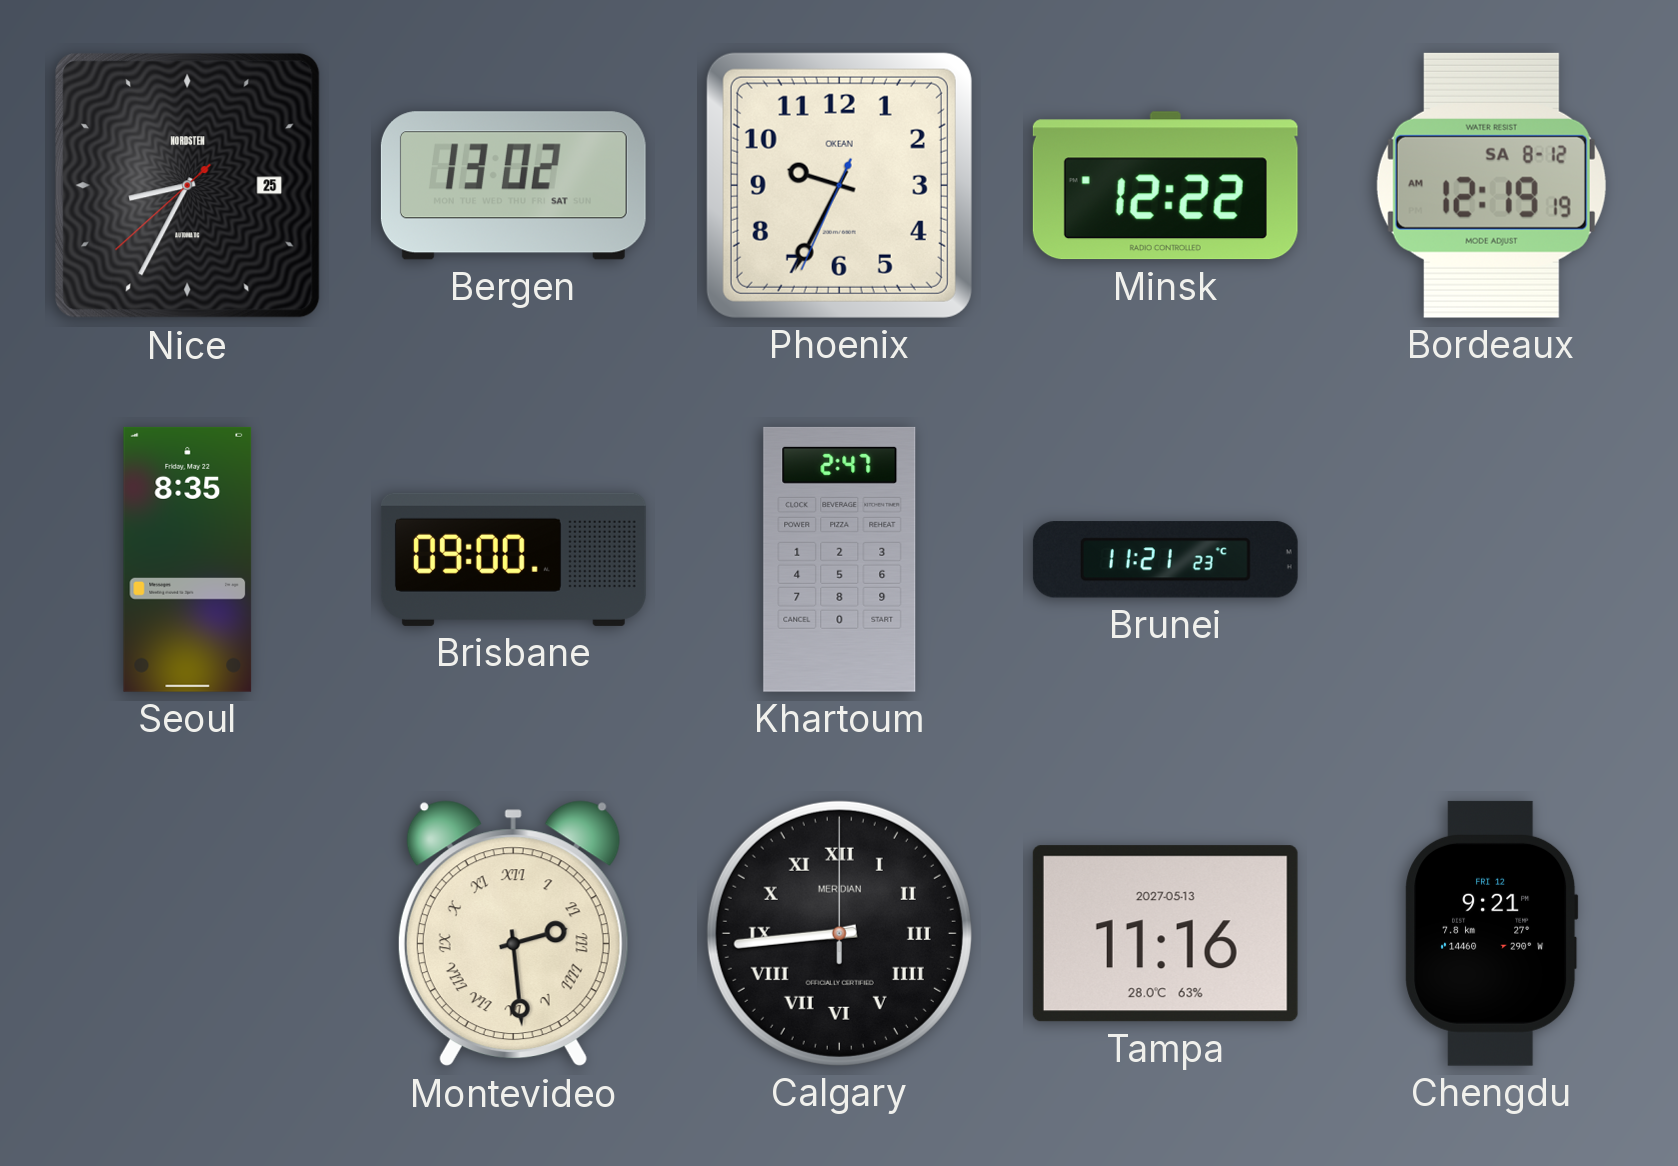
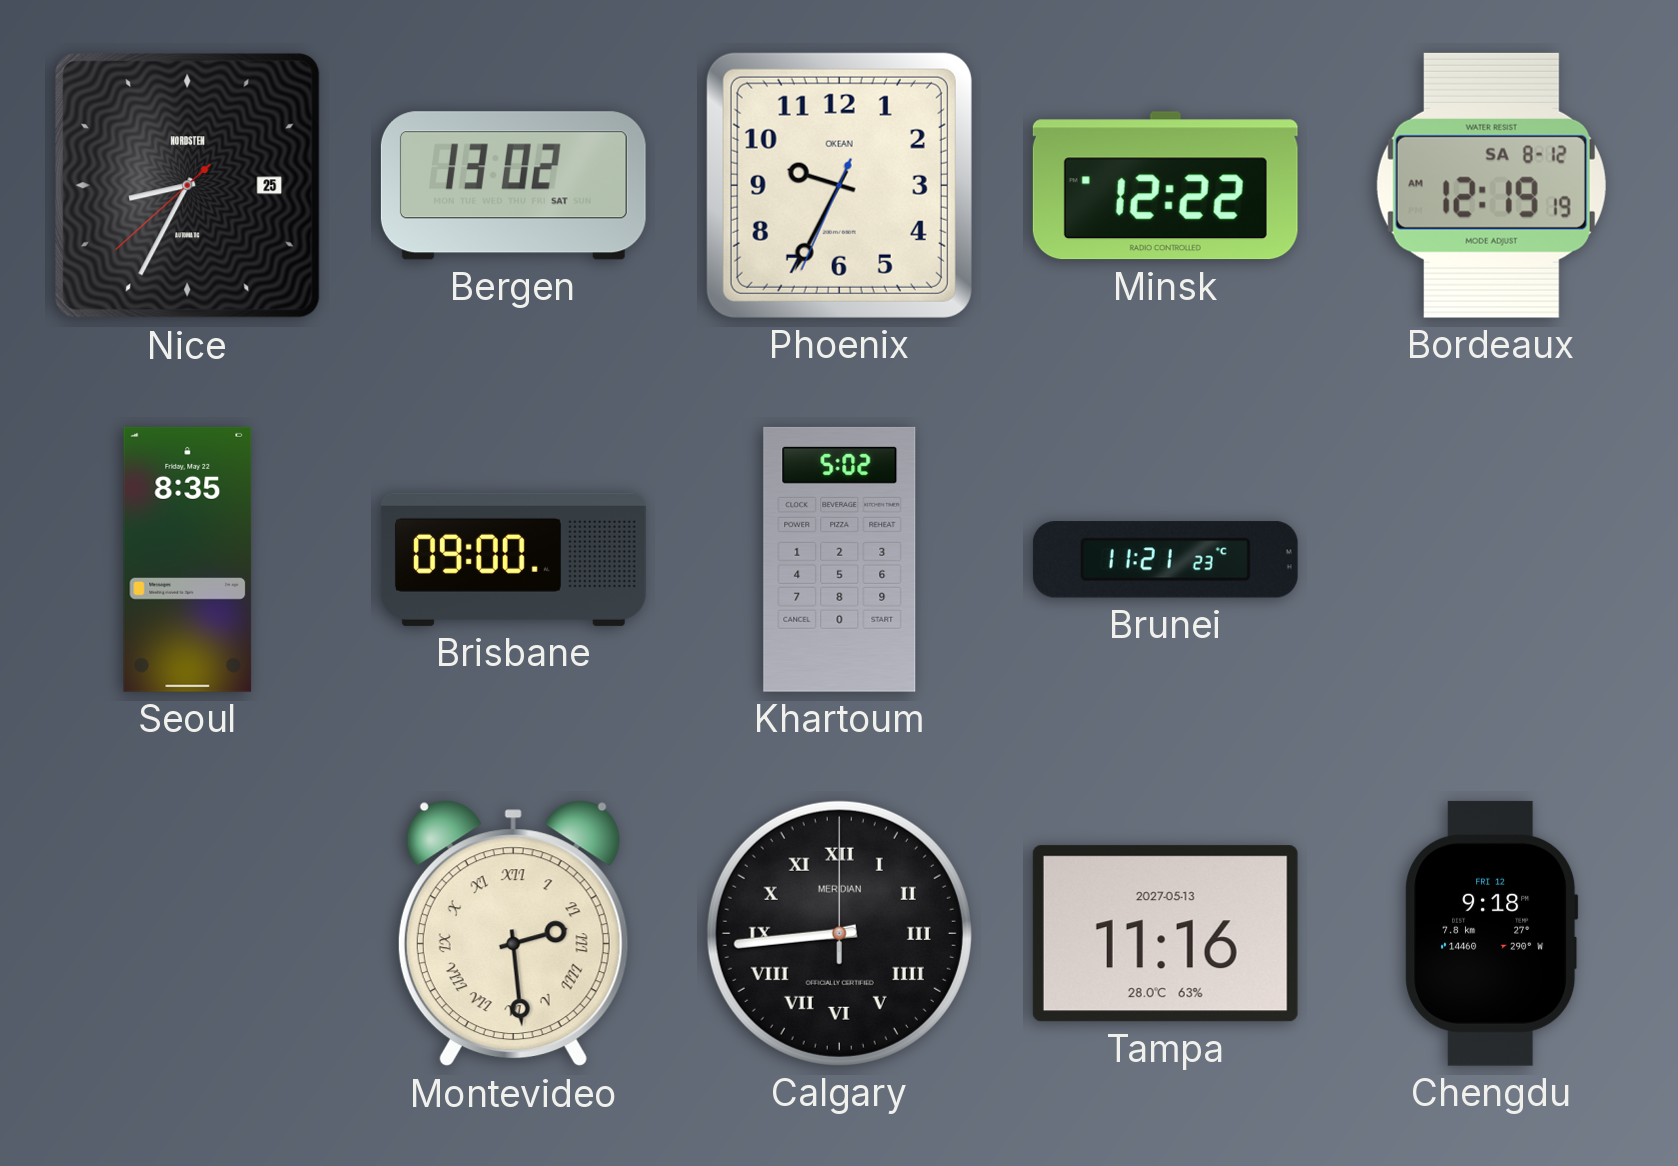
Khartoum: 2:47 -> 5:02 (840, 559)
Chengdu: 9:21 -> 9:18 (1492, 933)
